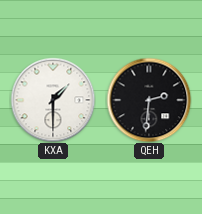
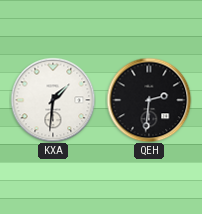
KXA: 1:30 -> 1:31 (53, 100)
